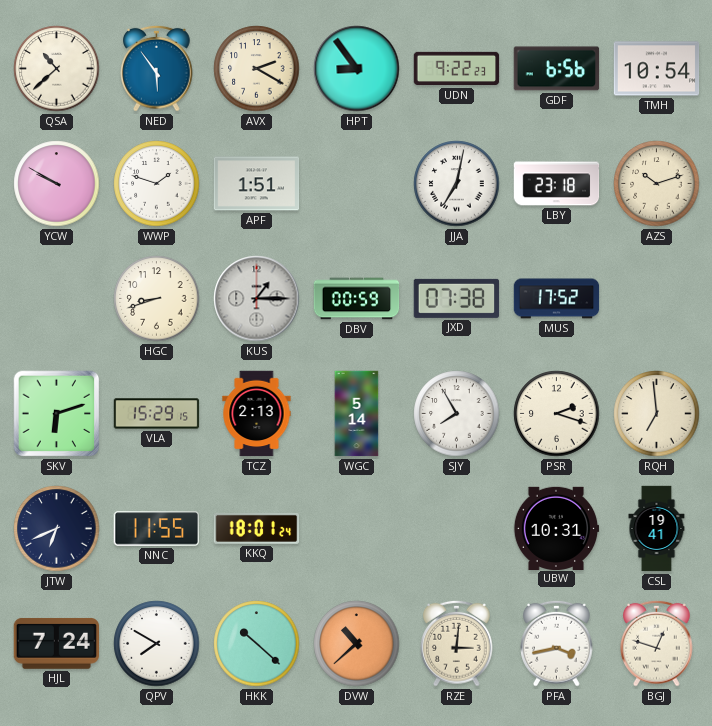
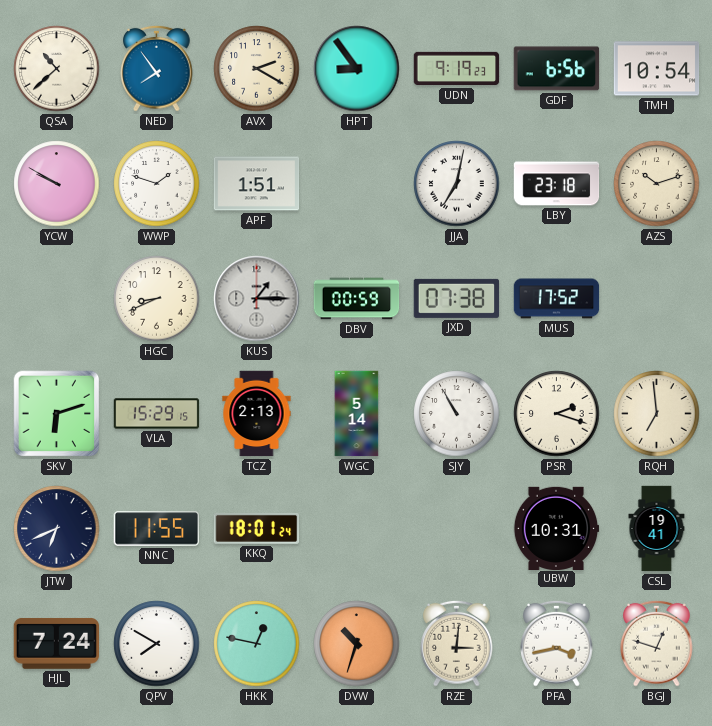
NED: 5:54 -> 7:54 (157, 68)
UDN: 9:22 -> 9:19 (457, 69)
HGC: 8:42 -> 8:41 (157, 299)
SJY: 7:55 -> 10:55 (457, 414)
HKK: 10:22 -> 12:47 (257, 644)
DVW: 10:38 -> 10:33 (357, 644)
